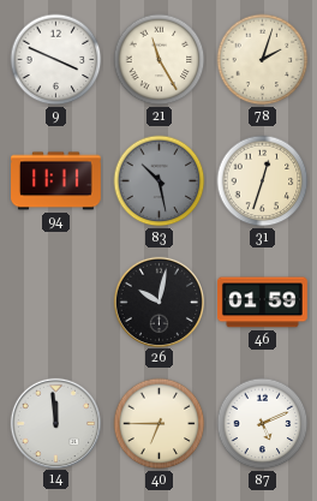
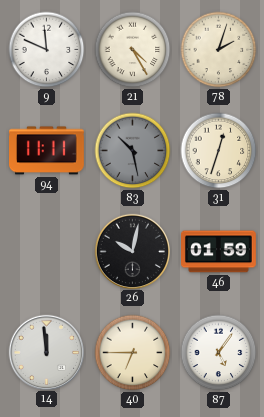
9: 3:49 -> 11:49 (47, 50)
21: 11:25 -> 4:25 (133, 50)
87: 5:11 -> 5:06 (219, 353)
